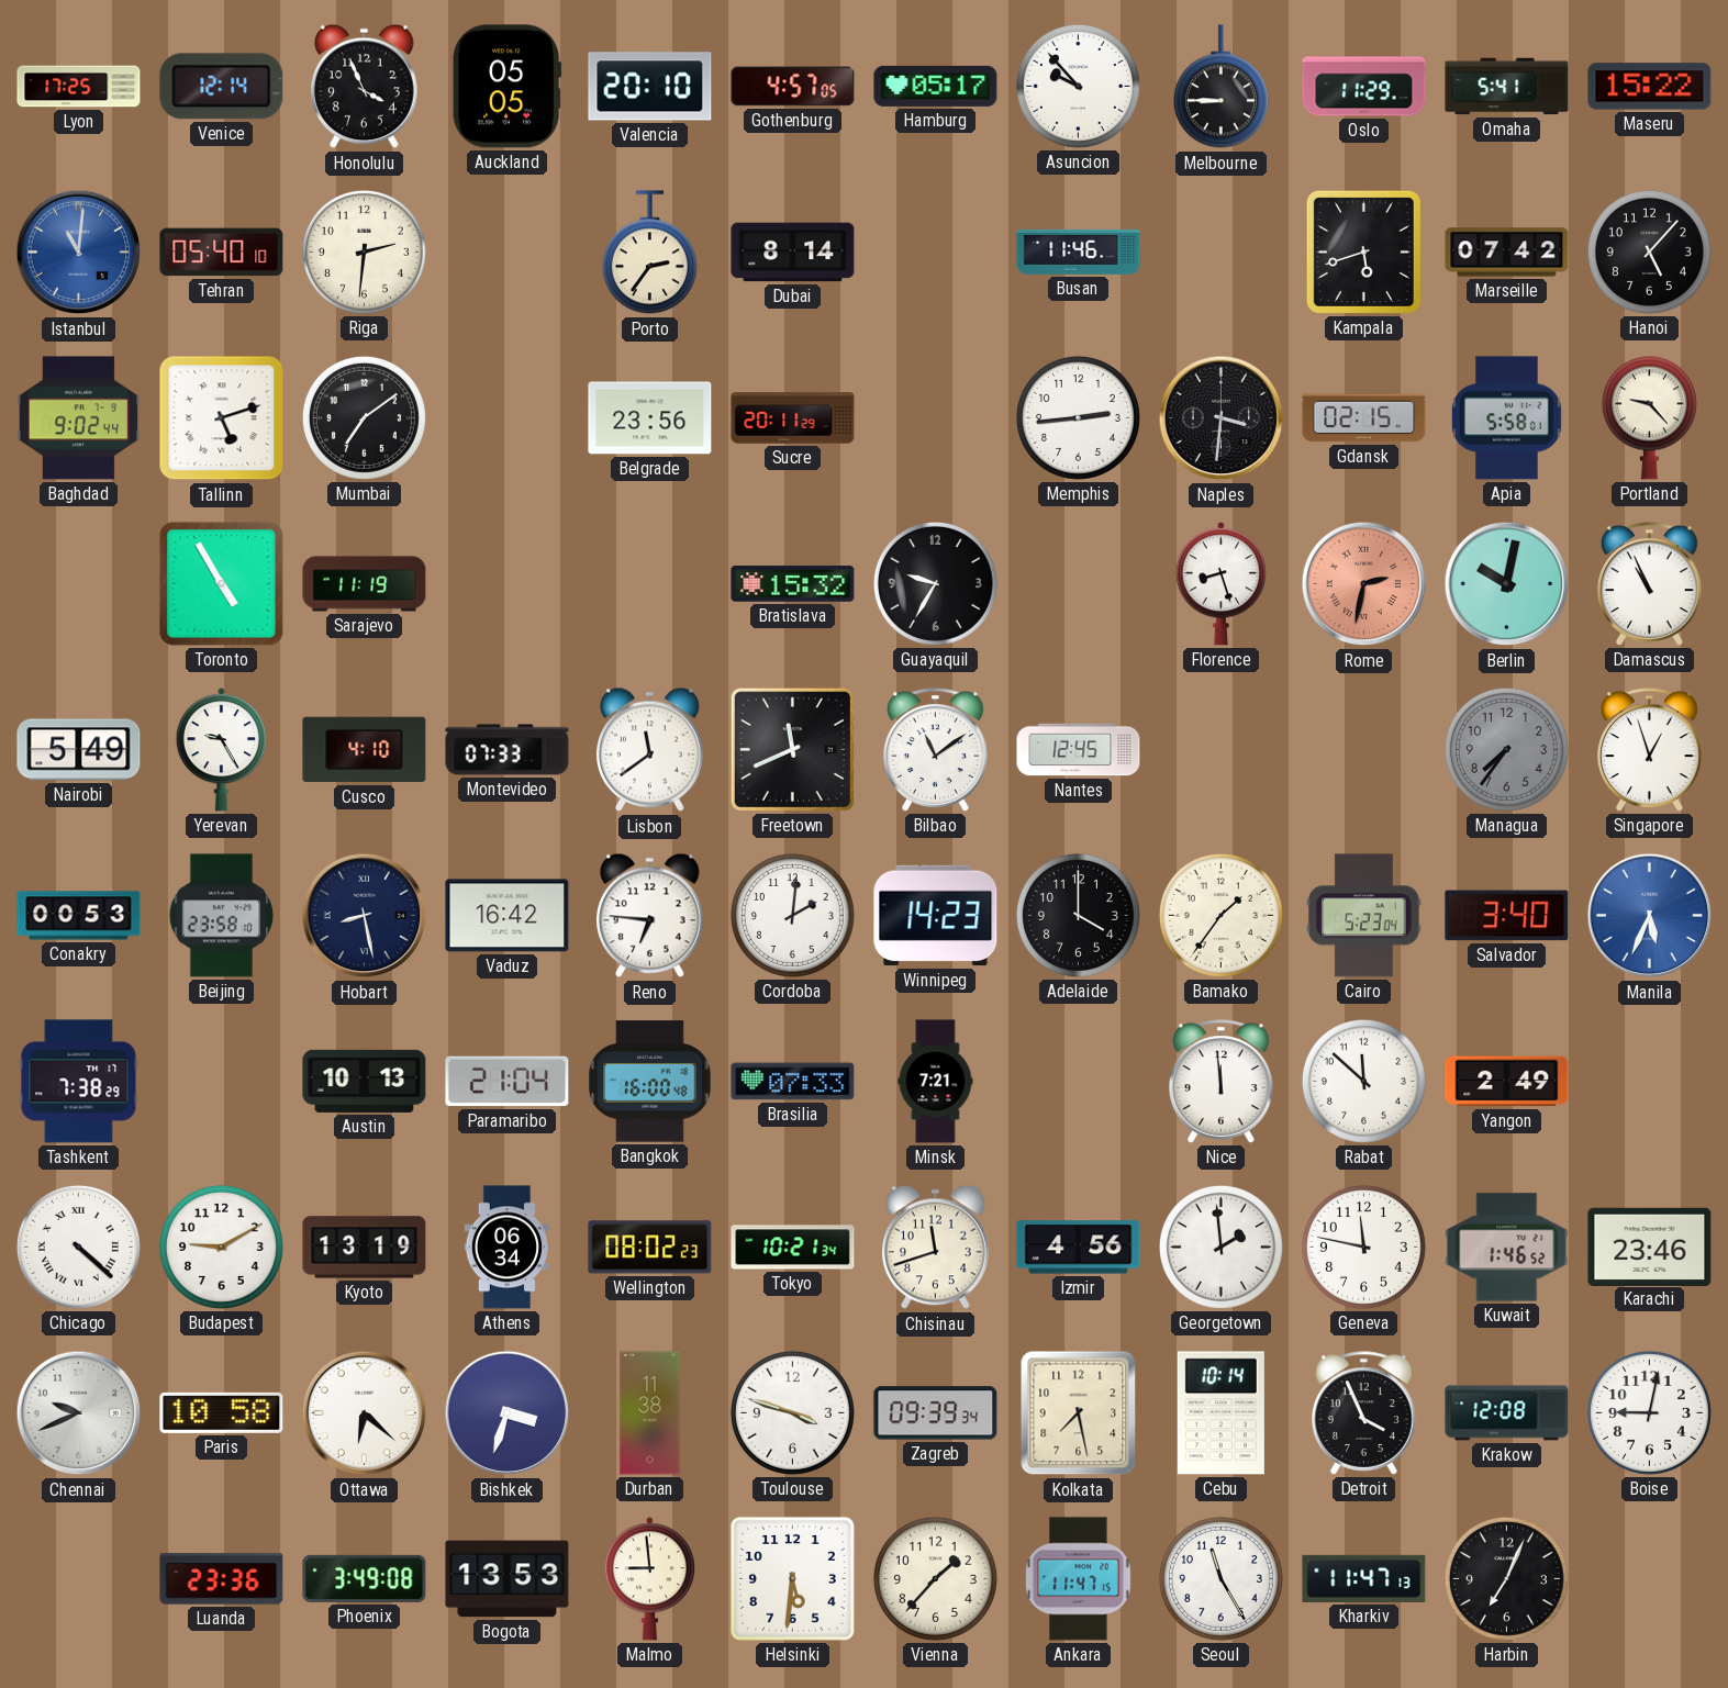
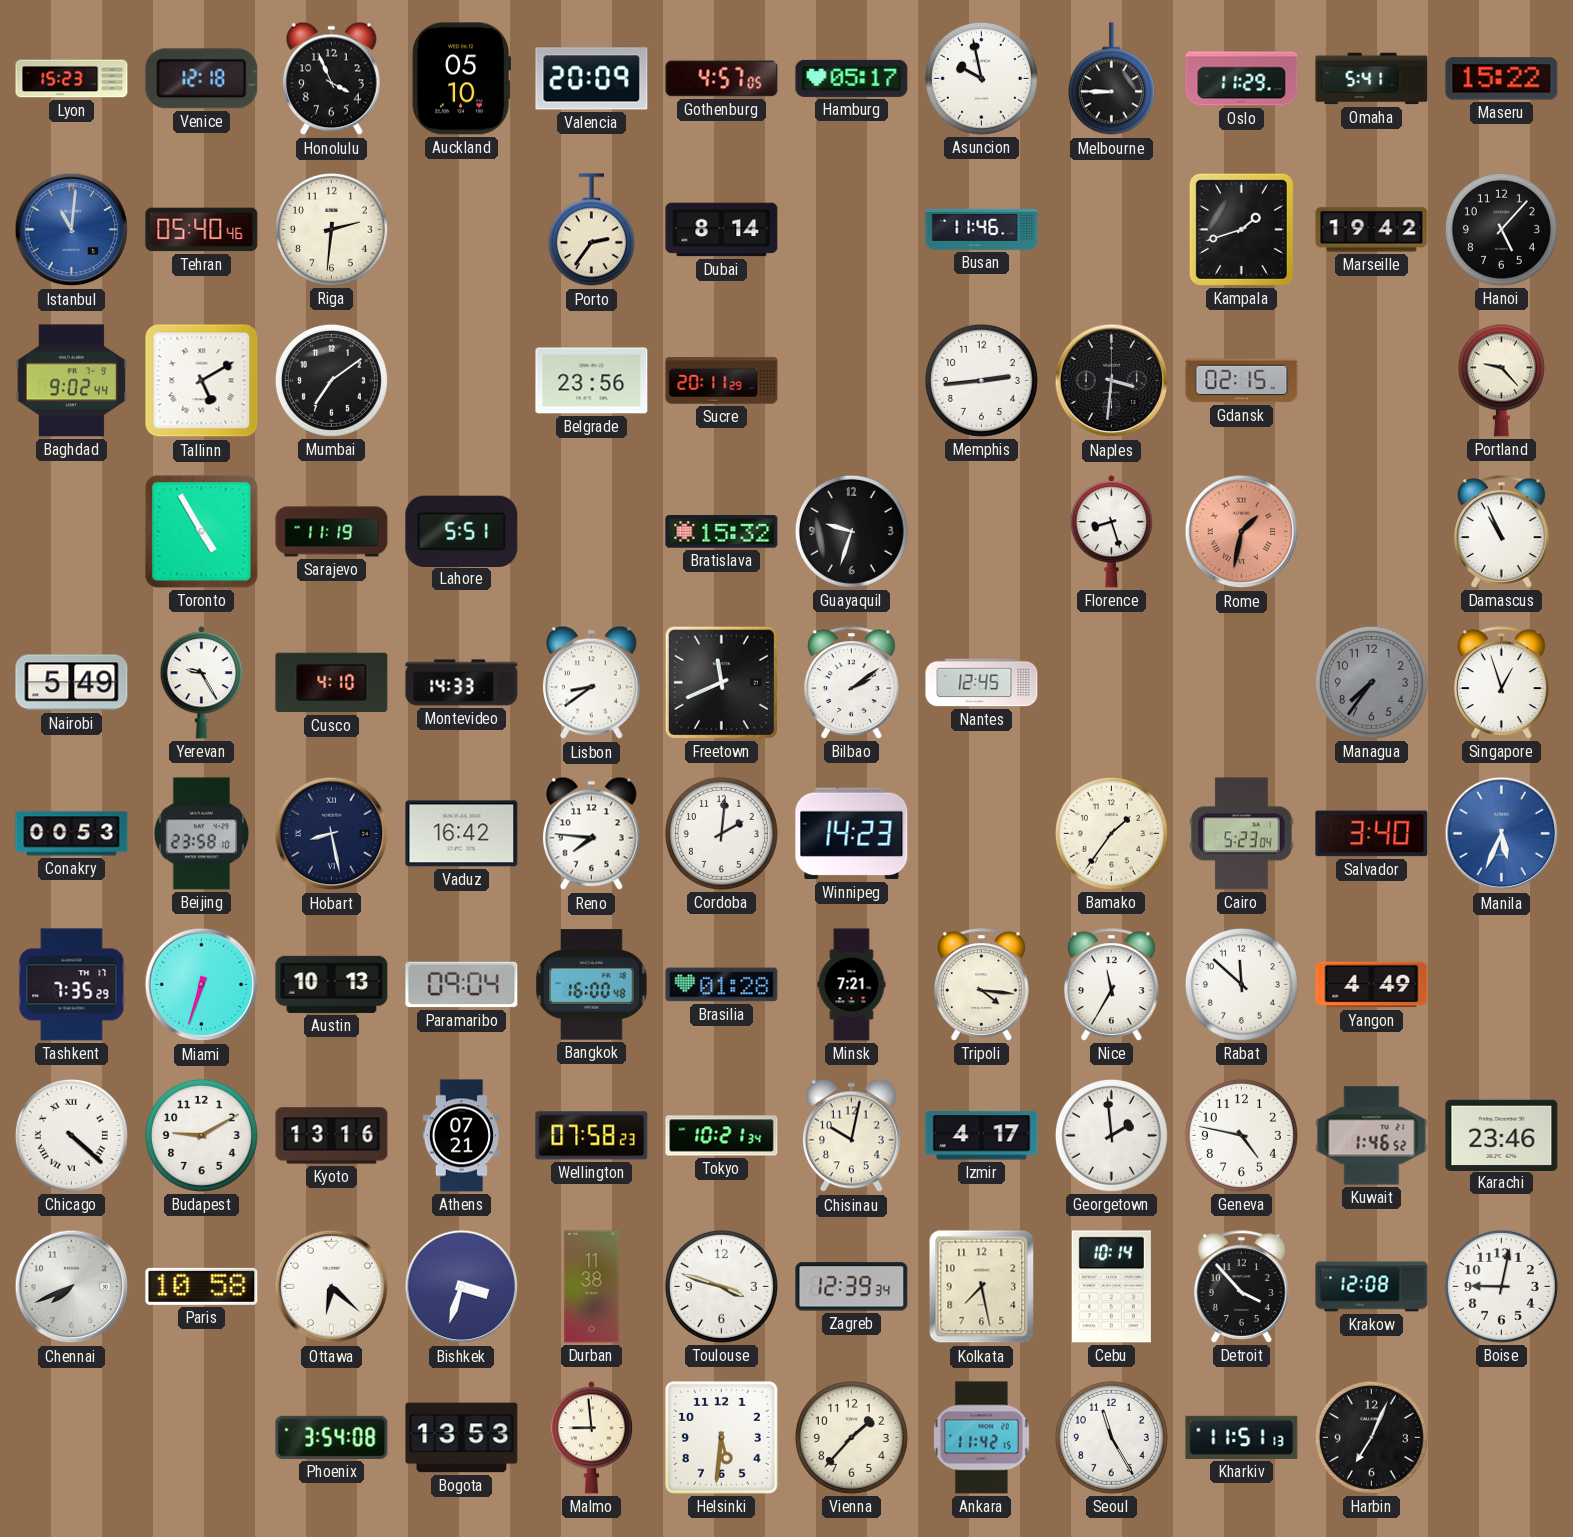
Lyon: 17:25 -> 15:23 (72, 79)
Venice: 12:14 -> 12:18 (202, 79)
Auckland: 05:05 -> 05:10 (462, 79)
Valencia: 20:10 -> 20:09 (592, 79)
Asuncion: 9:53 -> 9:58 (981, 78)
Tehran: 05:40:10 -> 05:40:46 (202, 230)
Kampala: 5:42 -> 1:42 (1241, 229)
Marseille: 07:42 -> 19:42 (1372, 230)
Tallinn: 5:12 -> 5:10 (202, 381)
Apia: 5:58 -> none (1507, 418)
Lahore: none -> 5:51 (462, 531)
Guayaquil: 9:35 -> 9:33 (851, 531)
Rome: 2:32 -> 1:32 (1242, 532)
Berlin: 10:02 -> none (1507, 584)
Montevideo: 07:33 -> 14:33 (462, 683)
Lisbon: 11:39 -> 8:39 (592, 683)
Bilbao: 11:09 -> 2:09 (852, 683)
Reno: 6:46 -> 7:46 (592, 834)
Adelaide: 4:00 -> none (1078, 915)
Tashkent: 7:38 -> 7:35 (72, 985)
Miami: none -> 6:33 (202, 985)
Paramaribo: 21:04 -> 09:04 (462, 985)
Brasilia: 07:33 -> 01:28 (722, 985)
Tripoli: none -> 4:16 (982, 985)
Nice: 11:59 -> 11:35 (1112, 985)
Yangon: 2:49 -> 4:49 (1372, 985)
Kyoto: 13:19 -> 13:16 (332, 1136)
Athens: 06:34 -> 07:21 (461, 1136)
Wellington: 08:02 -> 07:58 (592, 1136)
Chisinau: 11:42 -> 10:02 (852, 1136)
Izmir: 4:56 -> 4:17 (982, 1136)
Geneva: 11:47 -> 4:47 (1241, 1135)
Chennai: 9:41 -> 7:41 (72, 1287)
Zagreb: 09:39 -> 12:39 (852, 1287)
Detroit: 3:56 -> 3:53 (1242, 1287)
Luanda: 23:36 -> none (222, 1579)
Phoenix: 3:49 -> 3:54 (332, 1437)
Ankara: 11:47 -> 11:42 (981, 1438)
Kharkiv: 11:47 -> 11:51 (1242, 1437)
